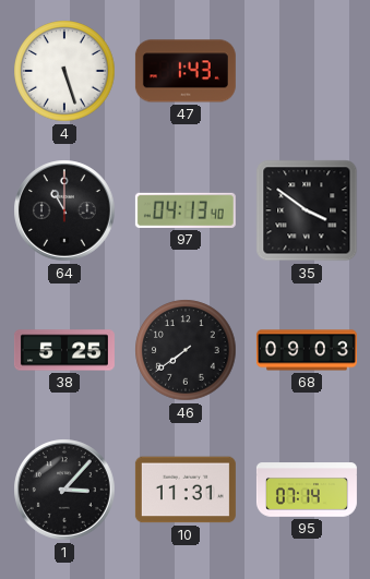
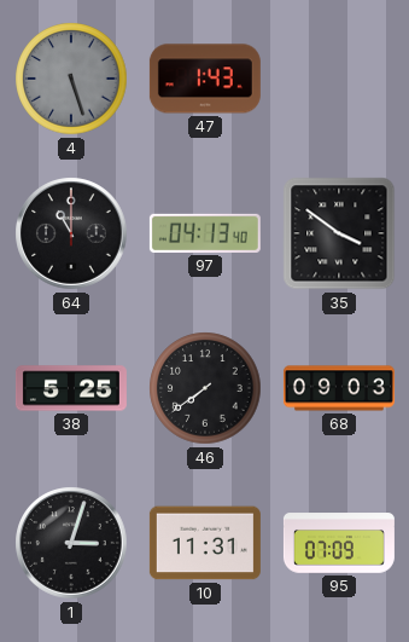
4 dial: white -> grey (71, 79)
1: 3:07 -> 3:03 (71, 543)
95: 07:14 -> 07:09 (339, 543)
